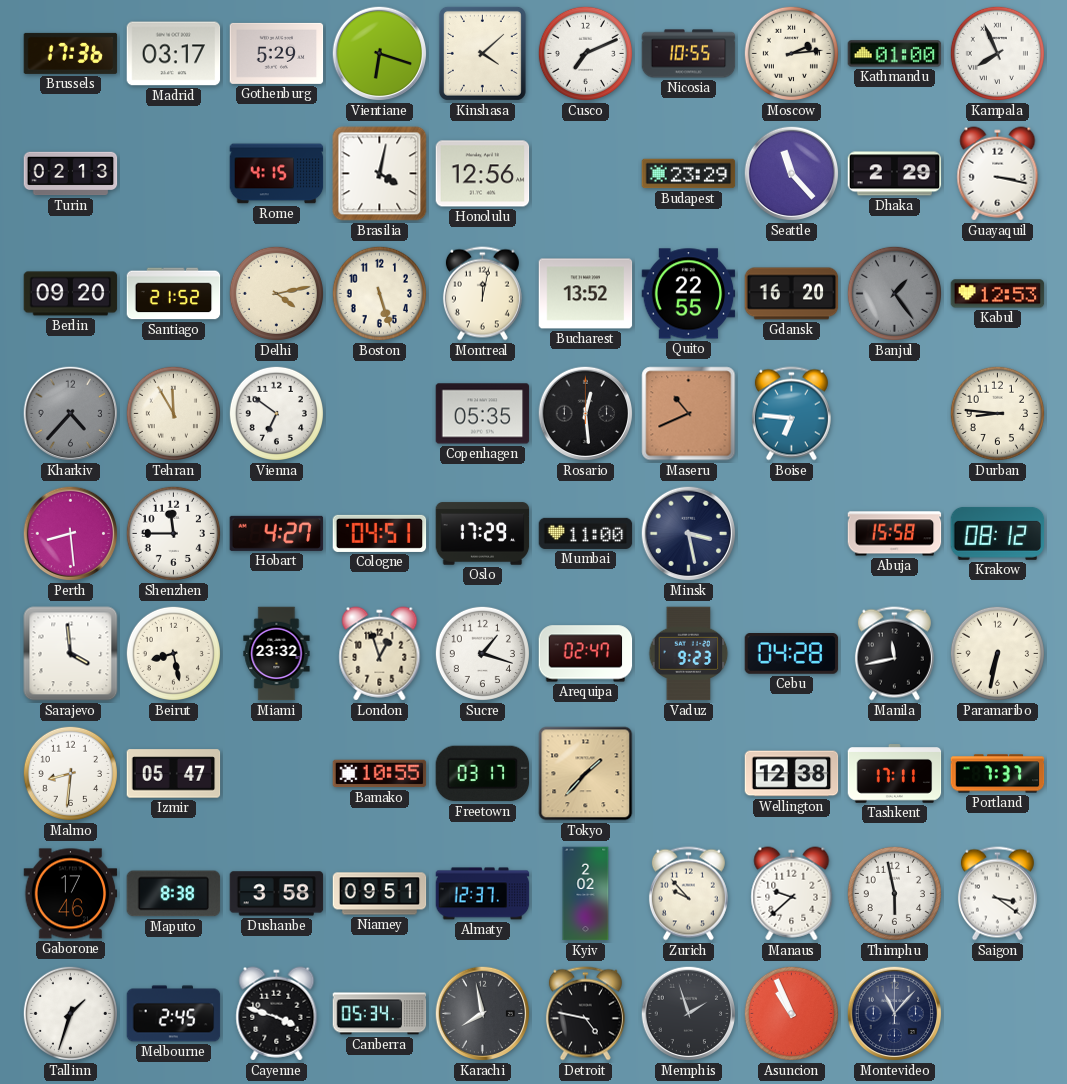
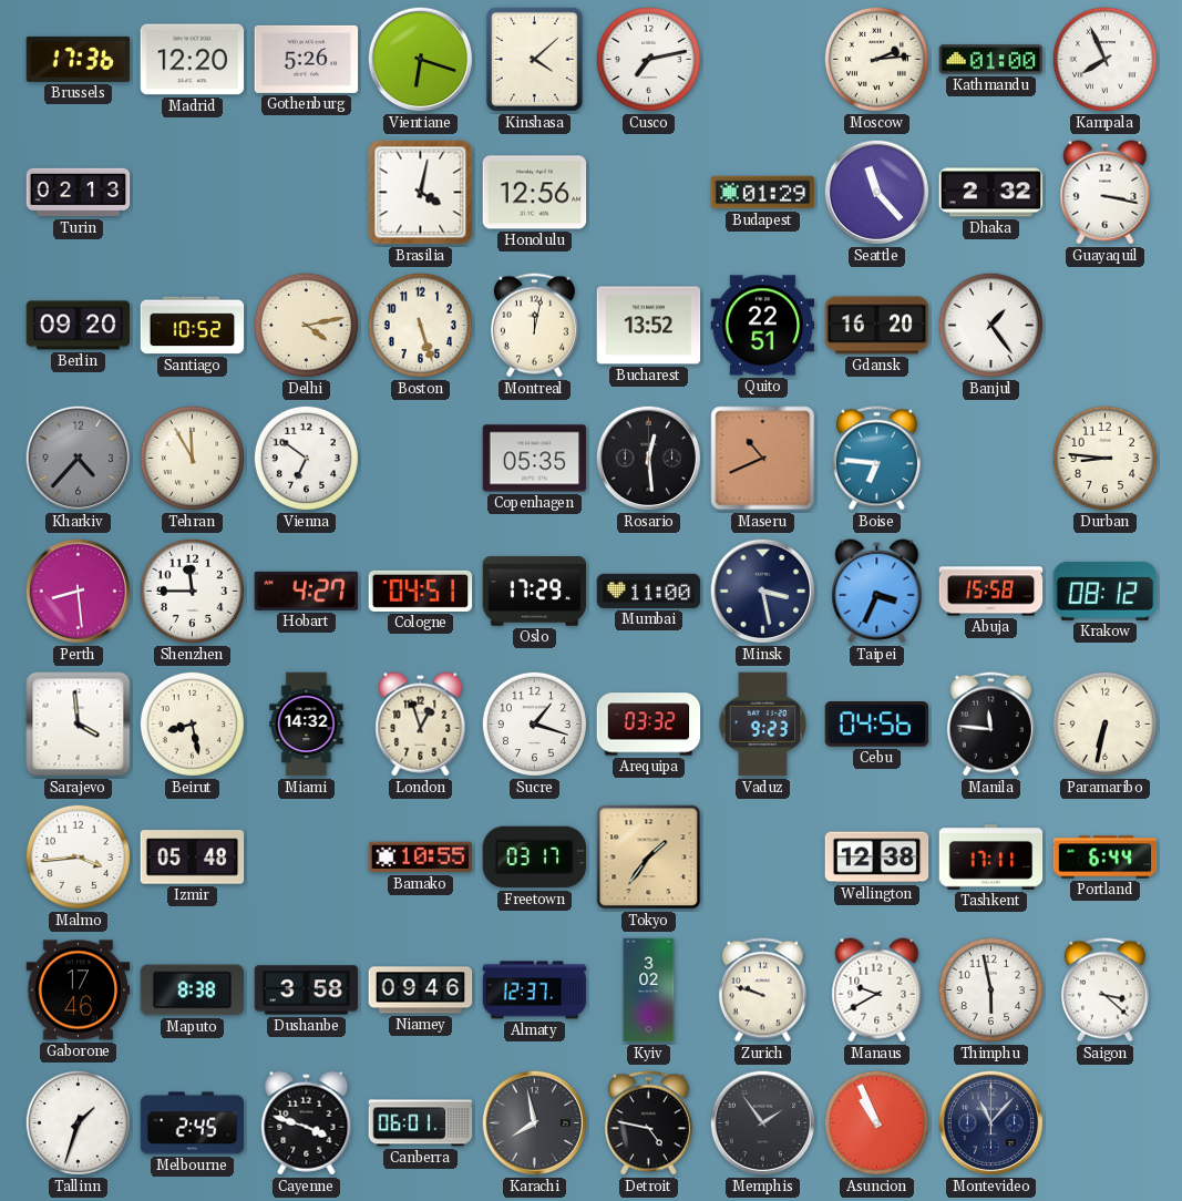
Madrid: 03:17 -> 12:20 (193, 60)
Gothenburg: 5:29 -> 5:26 (307, 59)
Cusco: 7:11 -> 7:13 (648, 59)
Nicosia: 10:55 -> none (689, 54)
Rome: 4:15 -> none (277, 174)
Budapest: 23:29 -> 01:29 (763, 193)
Dhaka: 2:29 -> 2:32 (991, 193)
Santiago: 21:52 -> 10:52 (193, 326)
Quito: 22:55 -> 22:51 (763, 326)
Banjul dial: grey -> white (990, 325)
Kabul: 12:53 -> none (998, 294)
Taipei: none -> 3:34 (877, 592)
Miami: 23:32 -> 14:32 (307, 725)
Arequipa: 02:47 -> 03:32 (649, 725)
Cebu: 04:28 -> 04:56 (877, 725)
Manila: 11:43 -> 11:46 (990, 725)
Malmo: 8:31 -> 3:44 (78, 856)
Izmir: 05:47 -> 05:48 (193, 858)
Tokyo: 1:37 -> 1:36 (649, 858)
Portland: 7:37 -> 6:44 (1106, 858)
Niamey: 09:51 -> 09:46 (421, 990)
Kyiv: 2:02 -> 3:02 (649, 990)
Zurich: 9:53 -> 9:48 (762, 990)
Manaus: 9:38 -> 9:40 (877, 990)
Saigon: 3:21 -> 3:22 (1104, 990)
Canberra: 05:34 -> 06:01 (421, 1123)
Memphis: 1:57 -> 1:54 (763, 1123)
